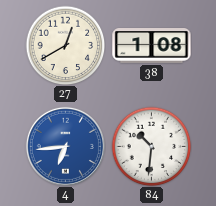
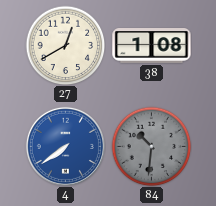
4: 6:44 -> 7:39 (65, 146)
84 dial: white -> grey (151, 146)
